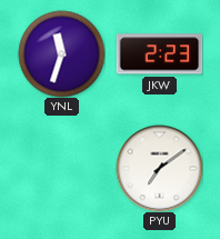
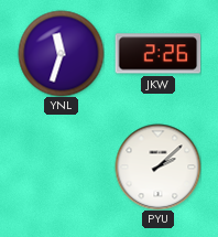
JKW: 2:23 -> 2:26 (157, 54)
PYU: 7:09 -> 2:08 (157, 166)
